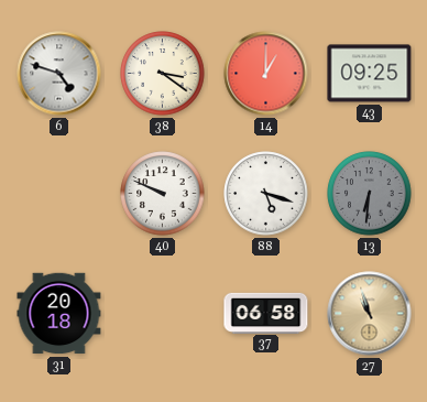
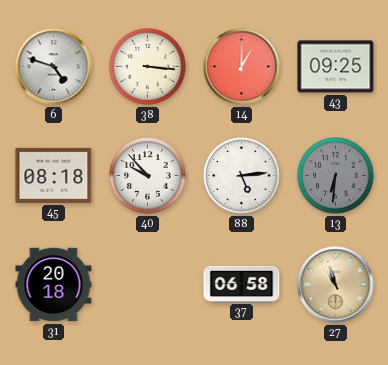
38: 3:21 -> 3:16 (148, 67)
45: none -> 08:18 (54, 175)
40: 9:49 -> 9:53 (148, 176)
88: 5:18 -> 5:14 (242, 176)
